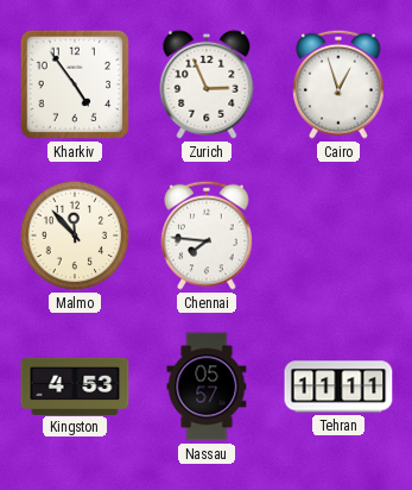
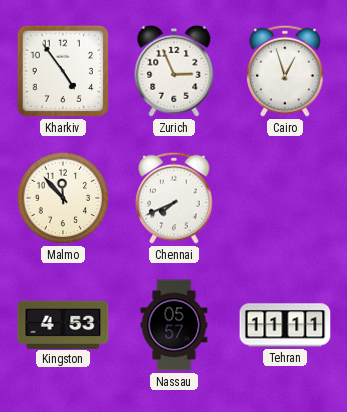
Chennai: 7:46 -> 7:41 (174, 198)
